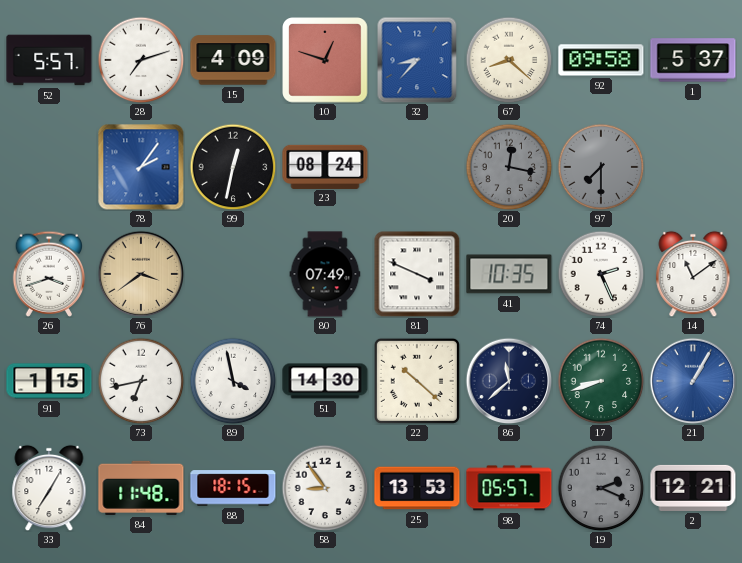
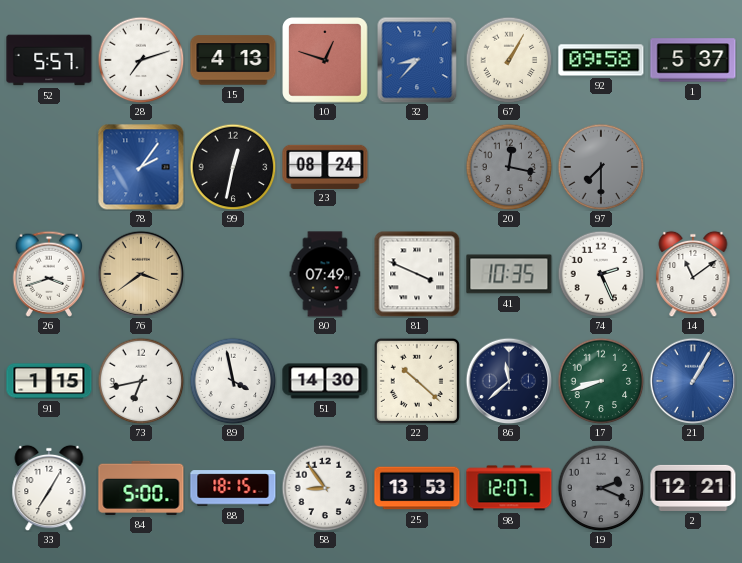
15: 4:09 -> 4:13 (233, 60)
67: 8:22 -> 1:05 (509, 60)
84: 11:48 -> 5:00 (141, 488)
98: 05:57 -> 12:07 (509, 488)
